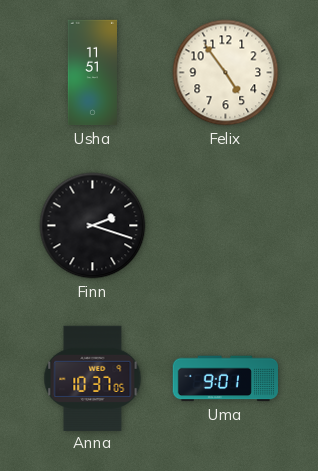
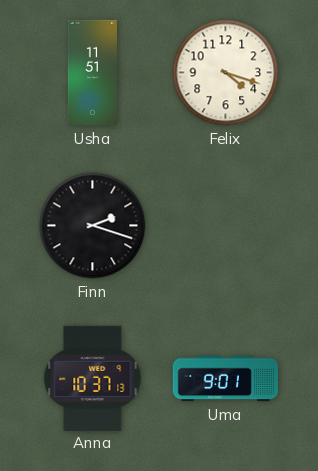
Felix: 4:54 -> 4:18 (226, 73)
Anna: 10:37:05 -> 10:37:13 (93, 378)
